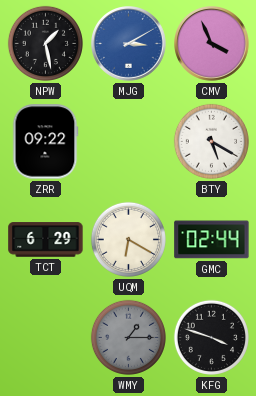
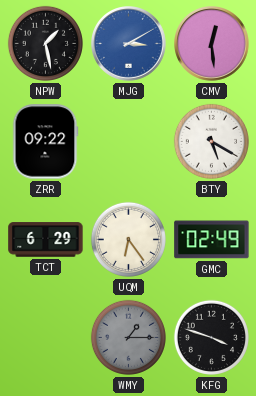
CMV: 3:56 -> 12:29 (212, 44)
UQM: 6:20 -> 6:24 (128, 239)
GMC: 02:44 -> 02:49 (212, 240)
